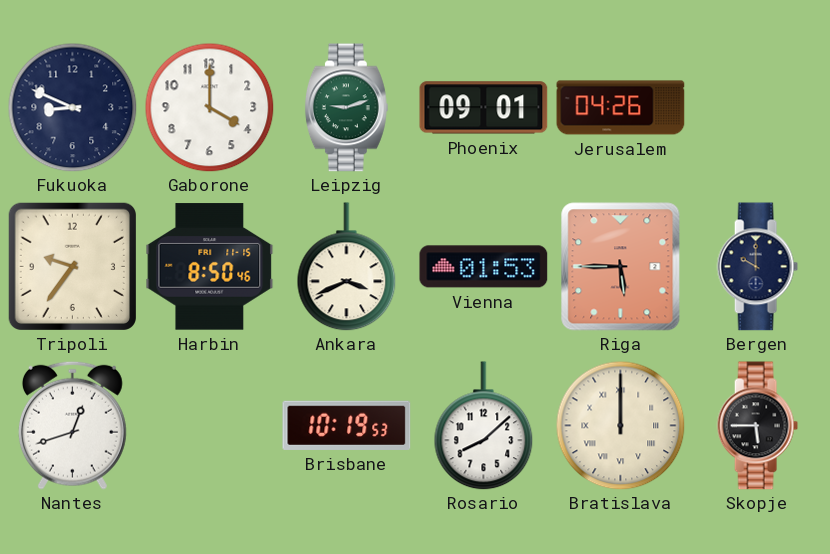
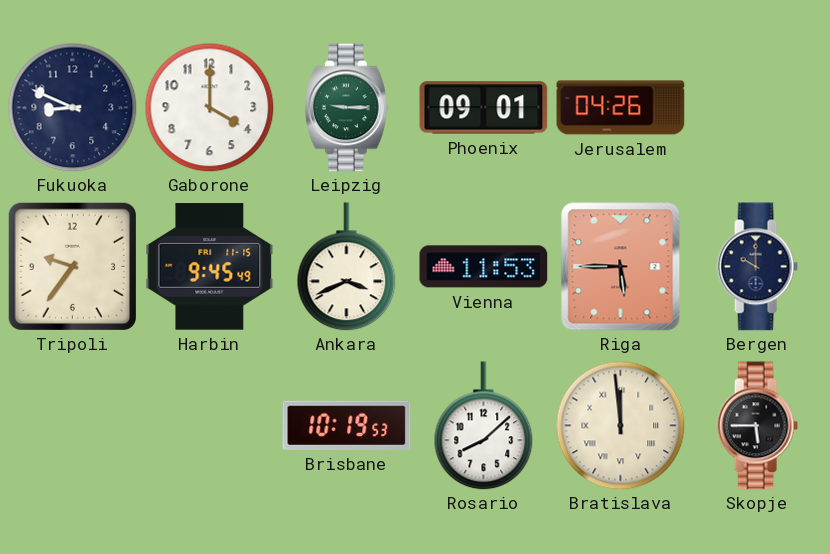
Leipzig: 9:12 -> 9:15 (346, 108)
Harbin: 8:50 -> 9:45 (210, 267)
Vienna: 01:53 -> 11:53 (484, 267)
Nantes: 12:42 -> none (72, 425)
Bratislava: 12:00 -> 11:59 (620, 425)
